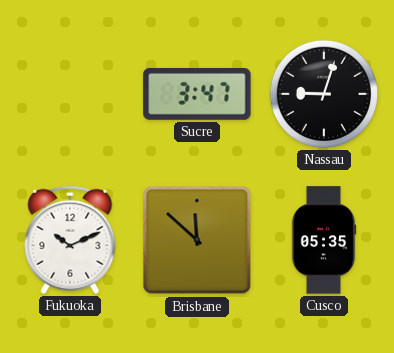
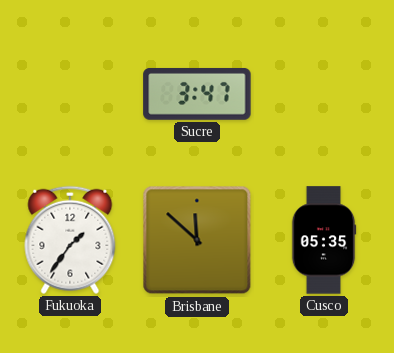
Nassau: 9:03 -> none (324, 94)
Fukuoka: 10:11 -> 1:36 (70, 240)
